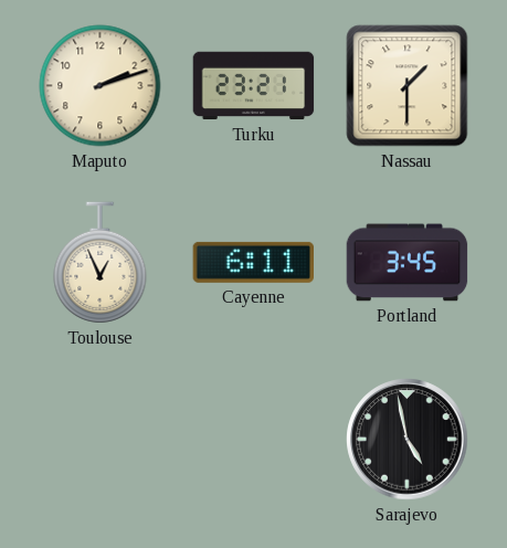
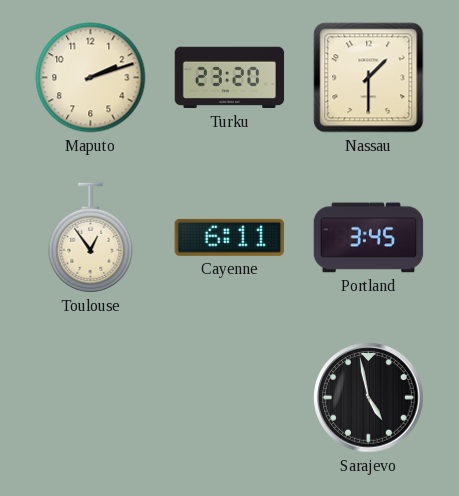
Turku: 23:21 -> 23:20 (230, 78)
Toulouse: 12:56 -> 12:54 (91, 238)
